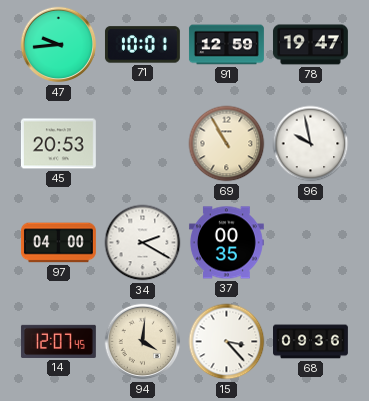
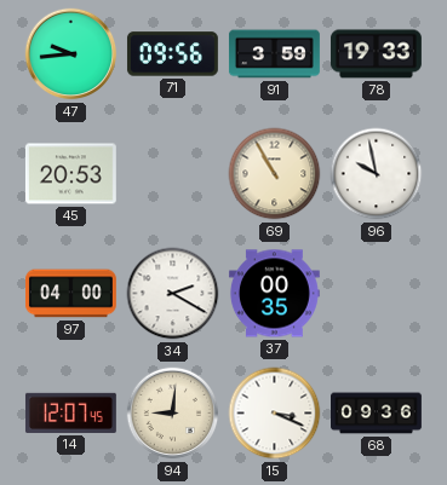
71: 10:01 -> 09:56 (172, 54)
91: 12:59 -> 3:59 (275, 54)
78: 19:47 -> 19:33 (376, 54)
94: 4:01 -> 9:01 (173, 414)
15: 3:23 -> 3:19 (275, 414)
